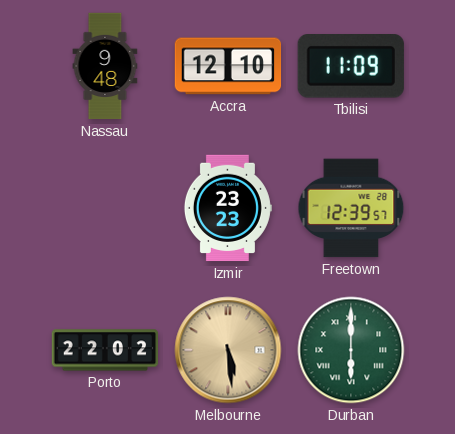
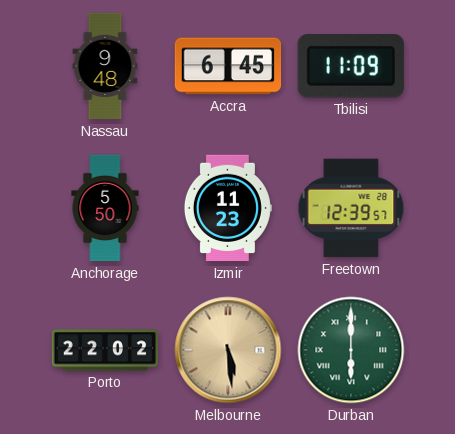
Accra: 12:10 -> 6:45 (228, 66)
Anchorage: none -> 5:50 (105, 208)
Izmir: 23:23 -> 11:23 (227, 208)
